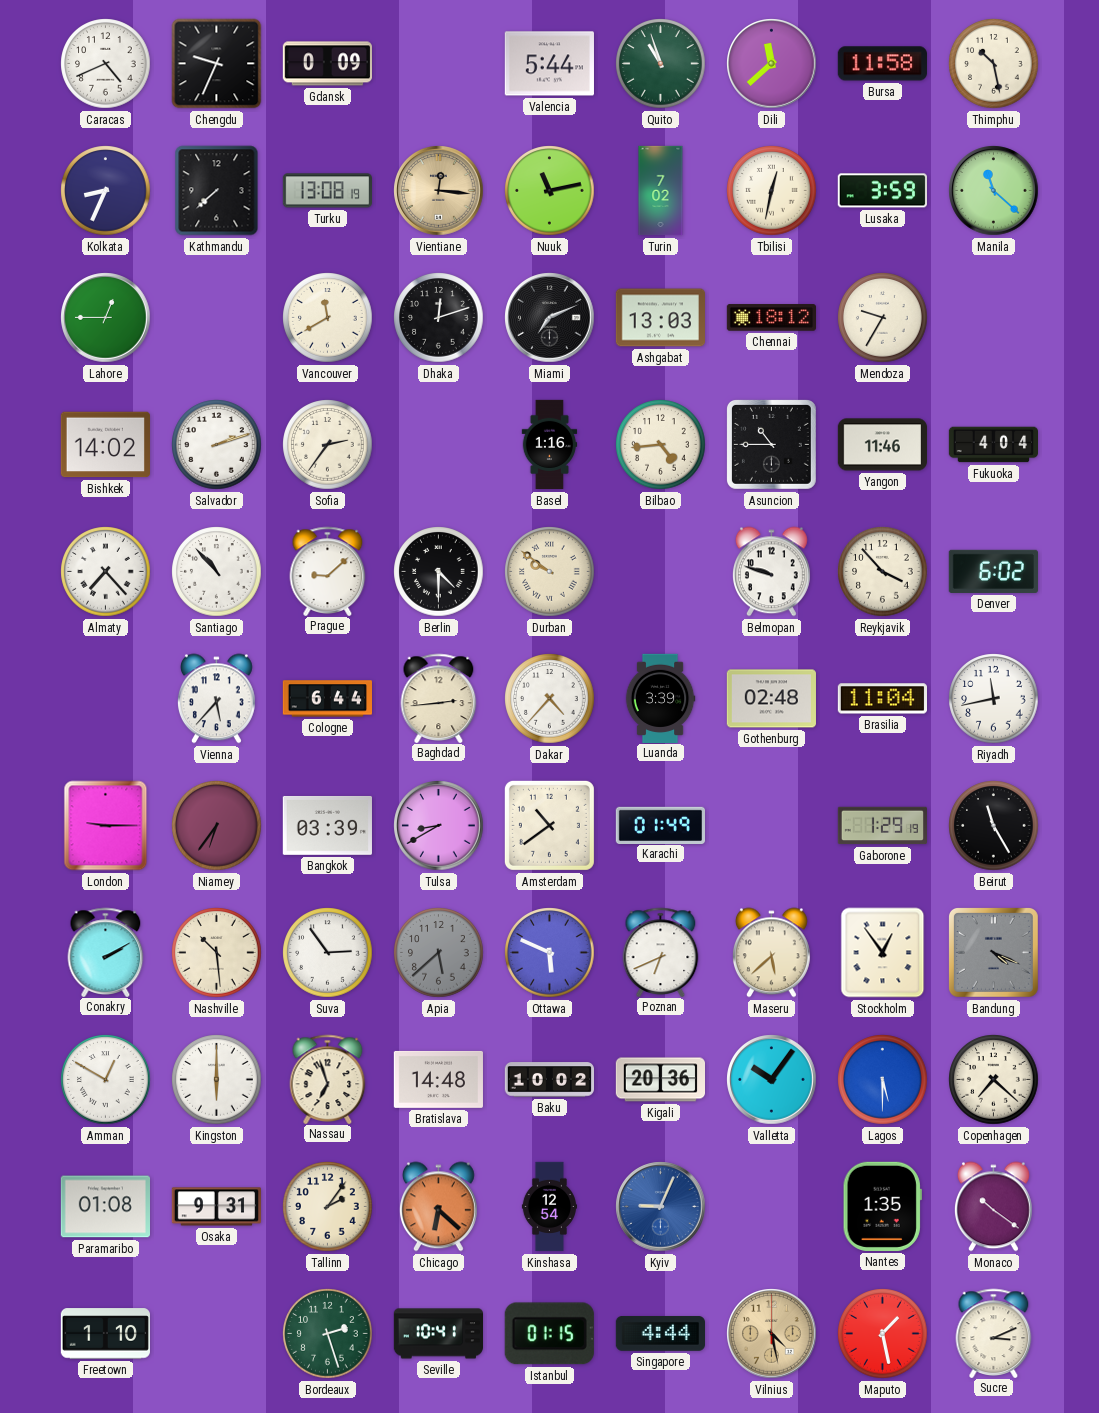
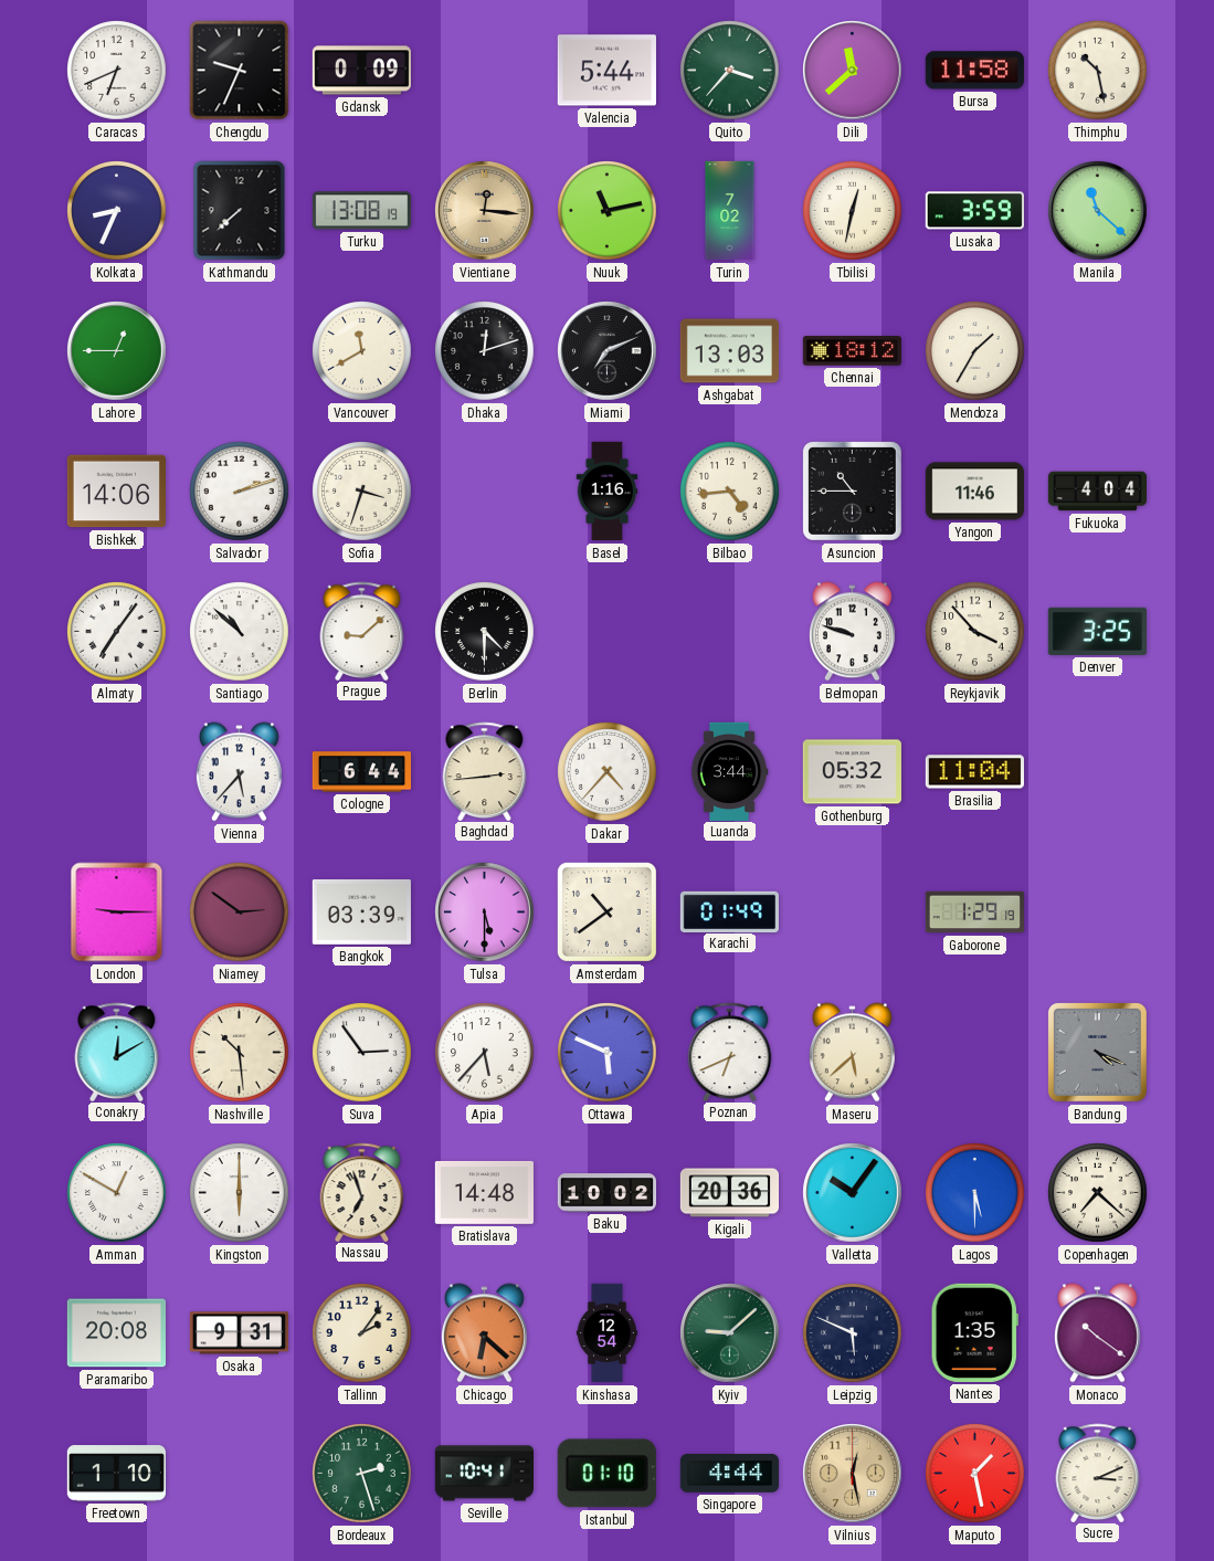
Caracas: 4:41 -> 6:41 (117, 71)
Quito: 10:57 -> 3:37 (730, 71)
Mendoza: 9:35 -> 1:35 (975, 351)
Bishkek: 14:02 -> 14:06 (116, 492)
Sofia: 2:36 -> 3:33 (362, 492)
Almaty: 7:23 -> 7:06 (117, 632)
Santiago: 10:53 -> 10:52 (240, 632)
Durban: 9:51 -> none (550, 572)
Denver: 6:02 -> 3:25 (1097, 631)
Luanda: 3:39 -> 3:44 (729, 771)
Gothenburg: 02:48 -> 05:32 (852, 772)
Riyadh: 11:43 -> none (994, 699)
Niamey: 6:36 -> 2:51 (240, 913)
Tulsa: 8:40 -> 5:30 (485, 913)
Beirut: 11:25 -> none (994, 826)
Conakry: 2:10 -> 12:10 (117, 1052)
Apia: 5:38 -> 5:37 (485, 1053)
Apia dial: grey -> white (485, 1053)
Stockholm: 12:54 -> none (883, 953)
Paramaribo: 01:08 -> 20:08 (116, 1333)
Kyiv: 9:04 -> 9:08 (730, 1333)
Kyiv dial: blue -> green (730, 1333)
Leipzig: none -> 5:49 (853, 1333)
Istanbul: 01:15 -> 01:10 (606, 1474)
Vilnius: 4:28 -> 12:28 (853, 1474)
